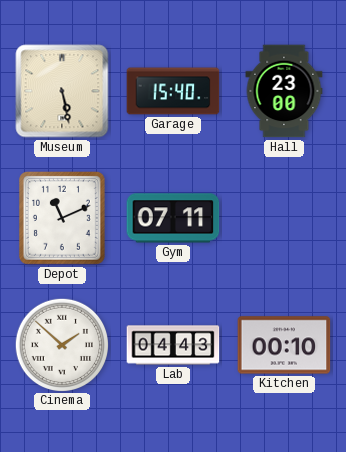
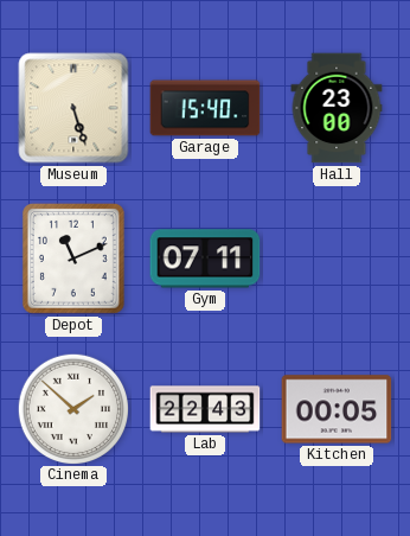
Museum: 5:28 -> 5:27 (73, 108)
Lab: 04:43 -> 22:43 (205, 409)
Kitchen: 00:10 -> 00:05 (337, 409)
